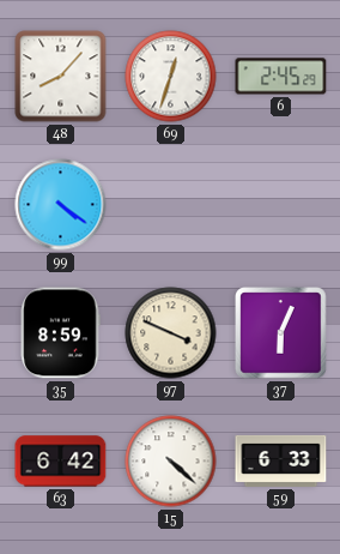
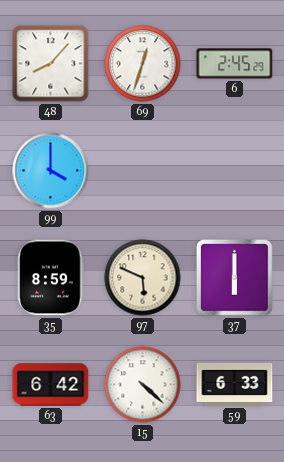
99: 4:21 -> 4:00 (51, 171)
97: 3:49 -> 5:49 (143, 278)
37: 6:04 -> 6:00 (235, 278)
